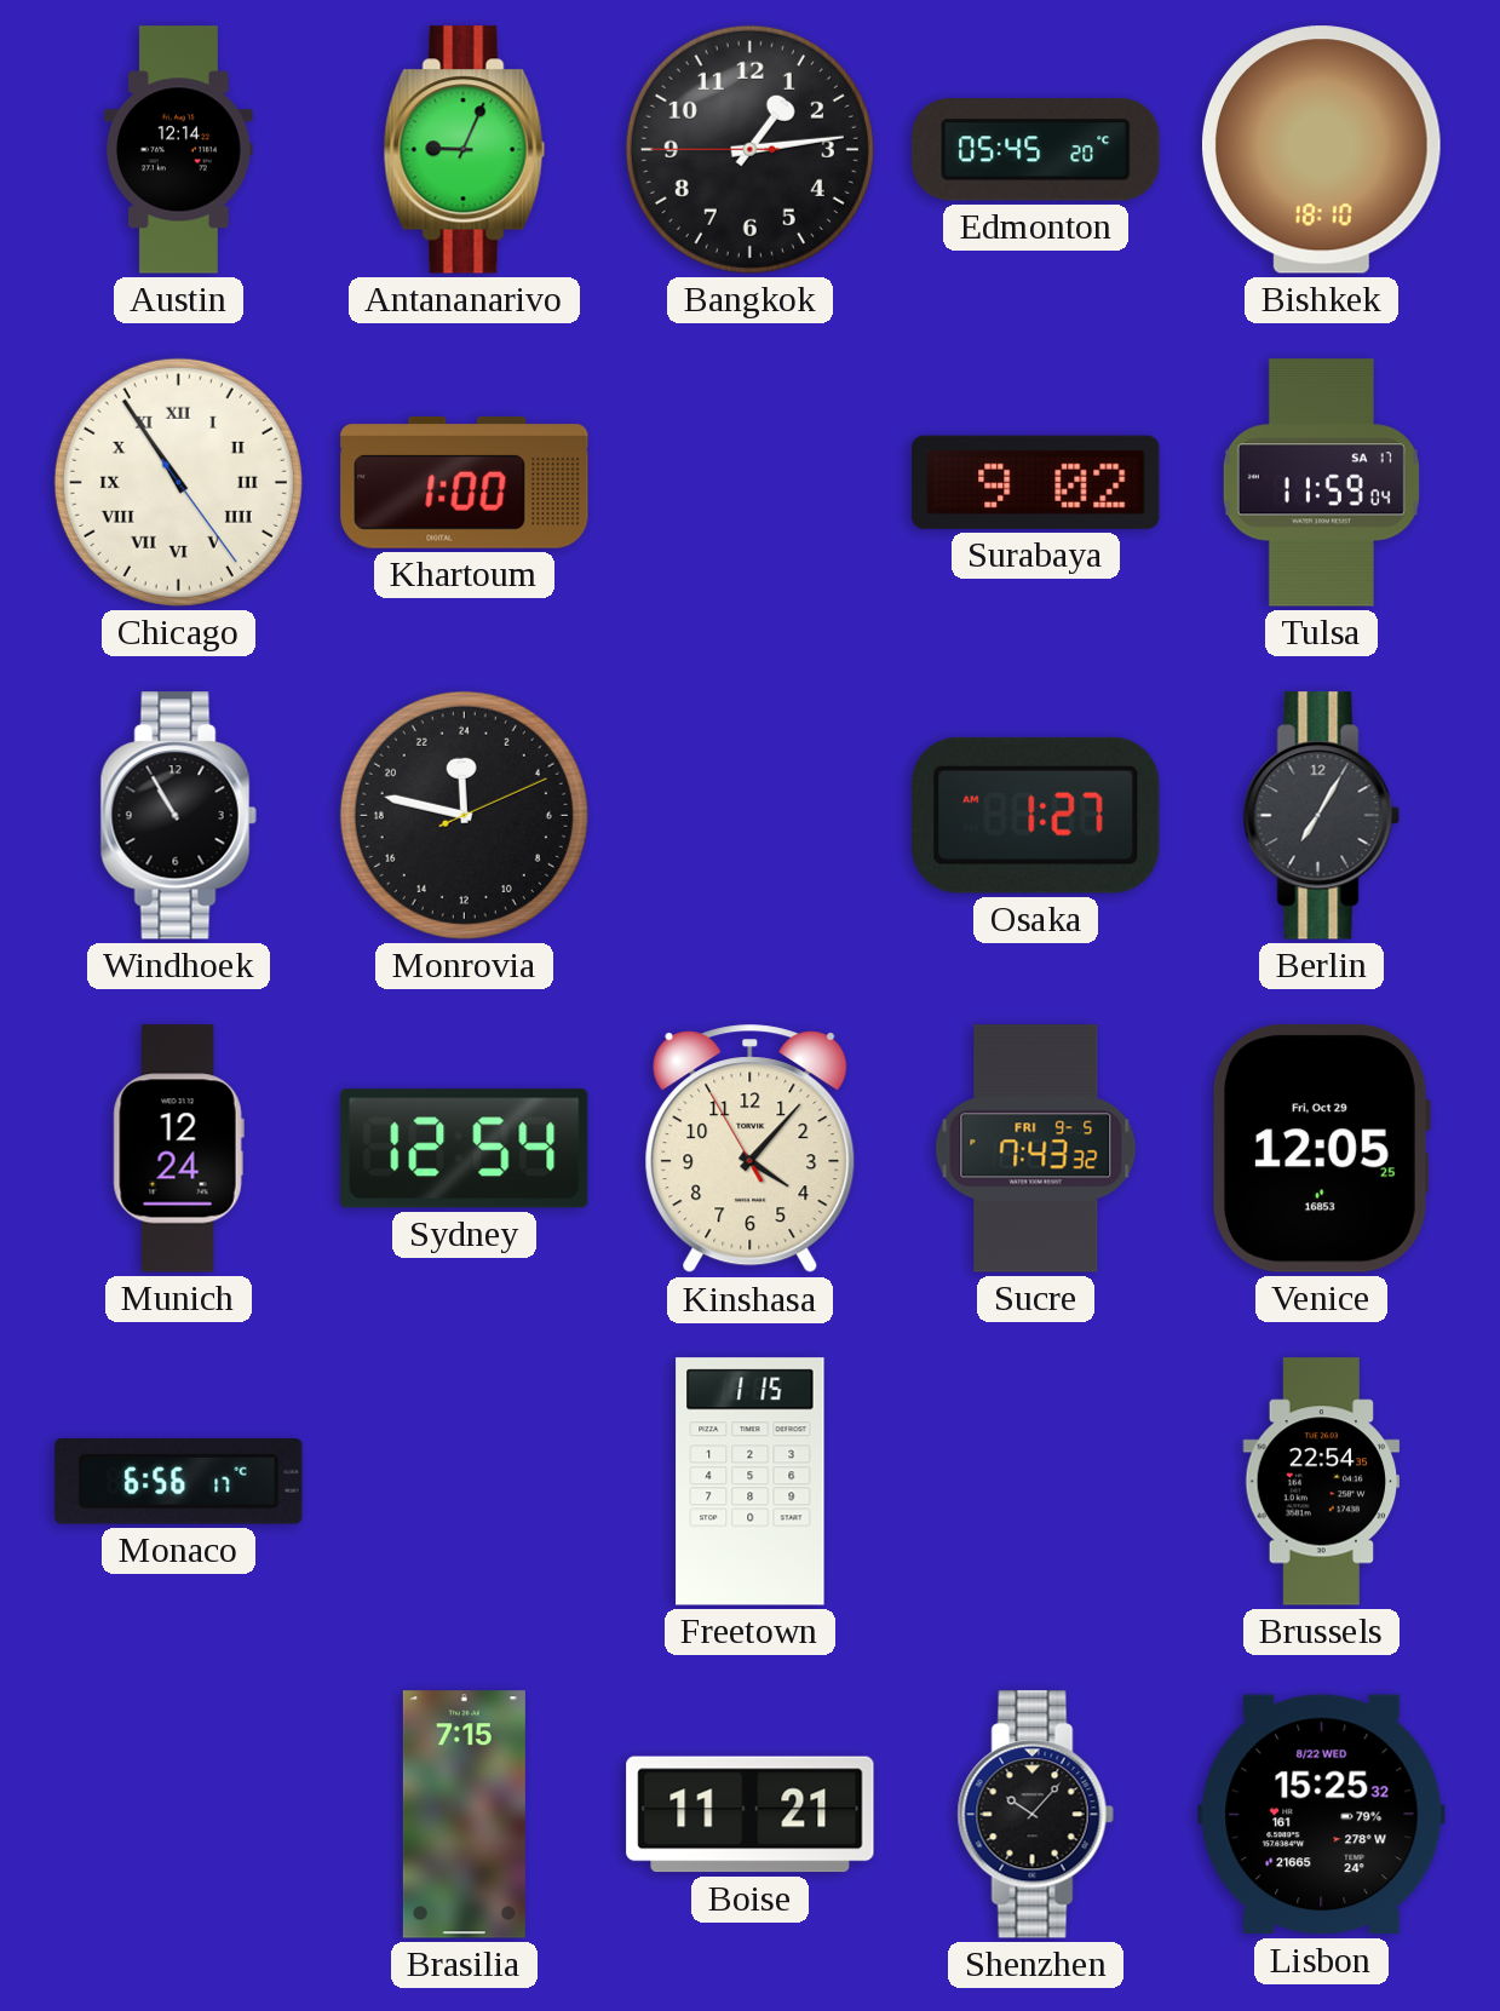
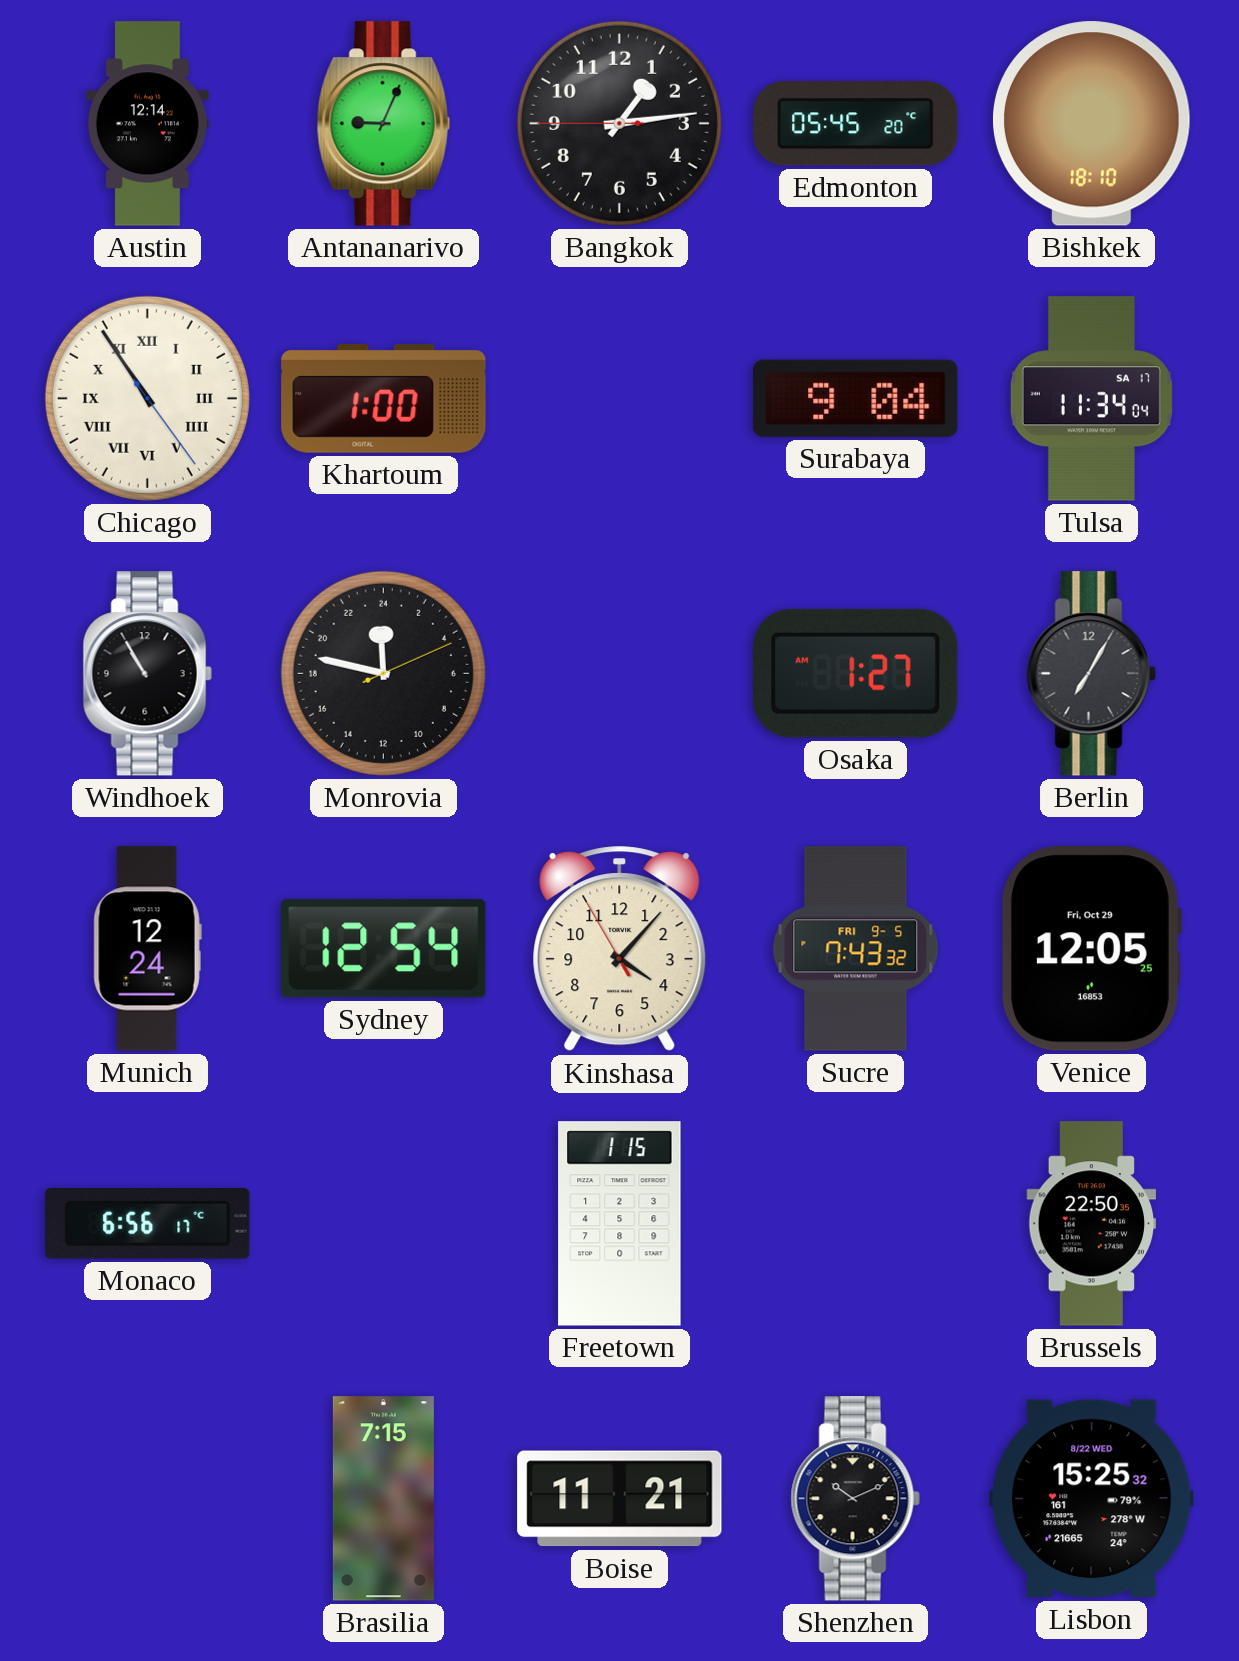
Surabaya: 9:02 -> 9:04 (856, 398)
Tulsa: 11:59 -> 11:34 (1091, 399)
Brussels: 22:54 -> 22:50 (1092, 1224)
Shenzhen: 10:07 -> 10:11 (855, 1499)
